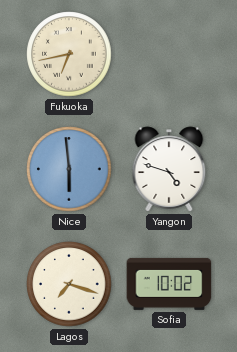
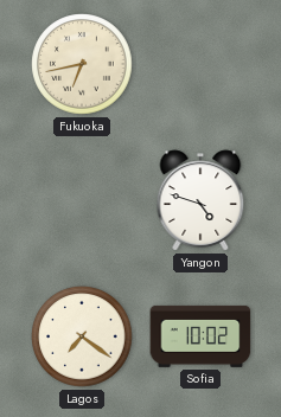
Nice: 5:59 -> none (69, 169)
Lagos: 7:18 -> 7:21 (82, 336)
